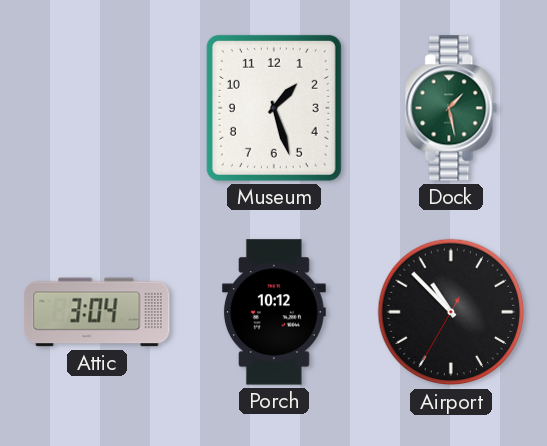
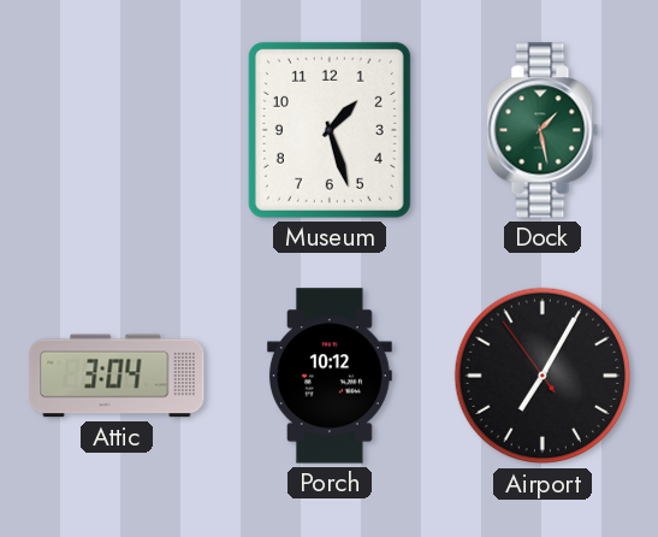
Airport: 10:52 -> 7:04 (543, 376)
